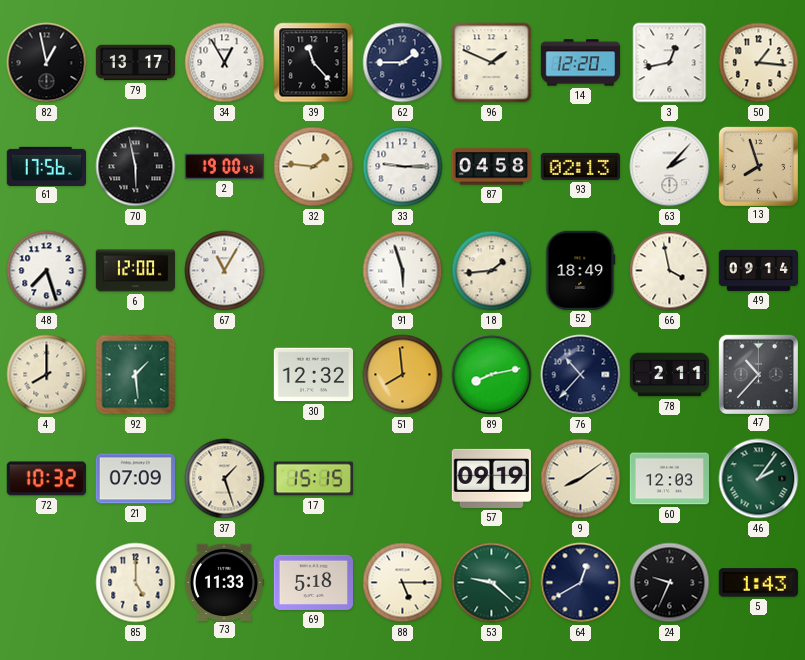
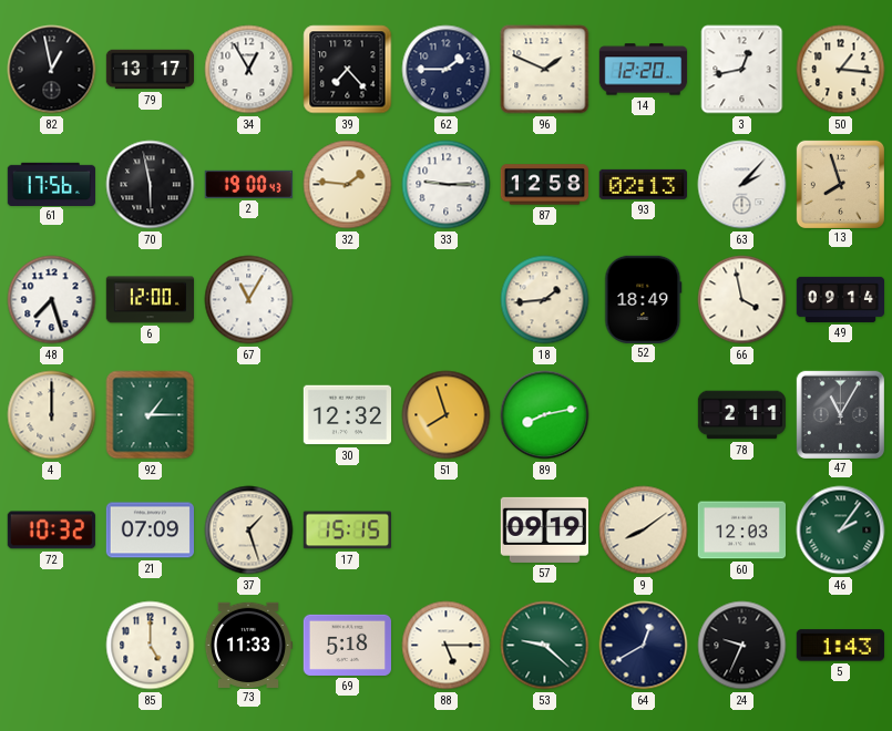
39: 11:23 -> 7:23 (348, 70)
87: 04:58 -> 12:58 (544, 185)
91: 5:57 -> none (403, 271)
4: 8:00 -> 12:00 (52, 415)
92: 1:29 -> 1:15 (151, 415)
51: 7:59 -> 7:57 (447, 415)
76: 10:37 -> none (581, 375)
47: 10:37 -> 11:05 (840, 414)
